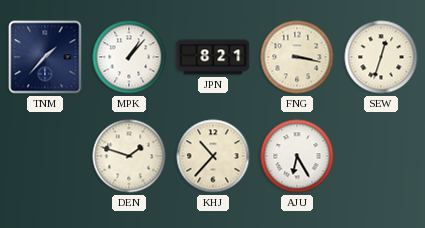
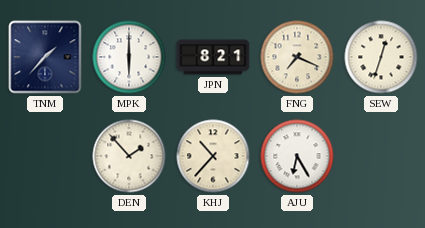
MPK: 1:07 -> 6:00 (129, 57)
FNG: 3:17 -> 7:19 (297, 57)
DEN: 1:48 -> 1:53 (129, 156)
